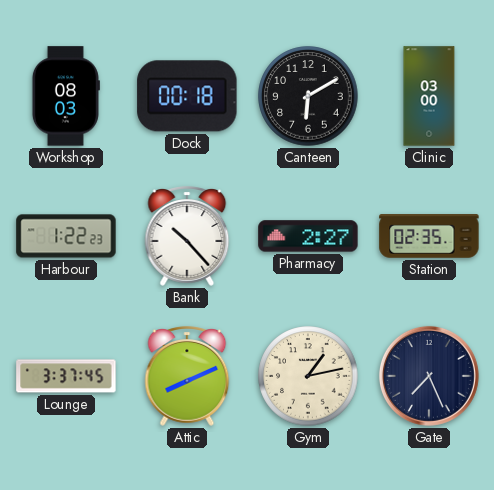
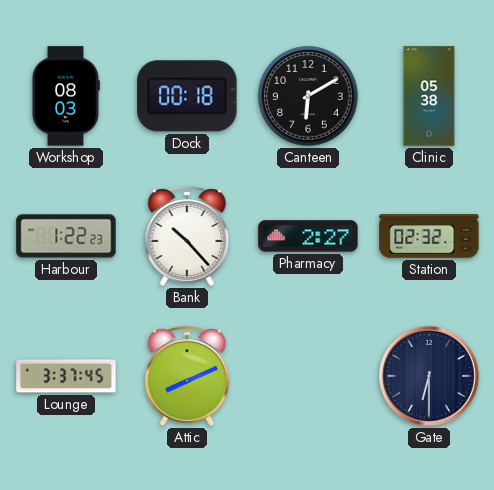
Clinic: 03:00 -> 05:38 (429, 96)
Station: 02:35 -> 02:32 (429, 236)
Gym: 1:13 -> none (308, 376)
Gate: 7:26 -> 6:30 (429, 376)
